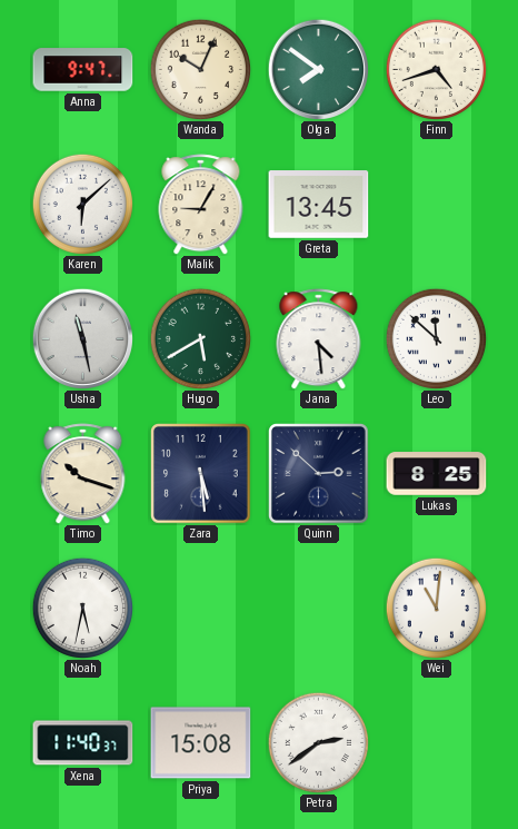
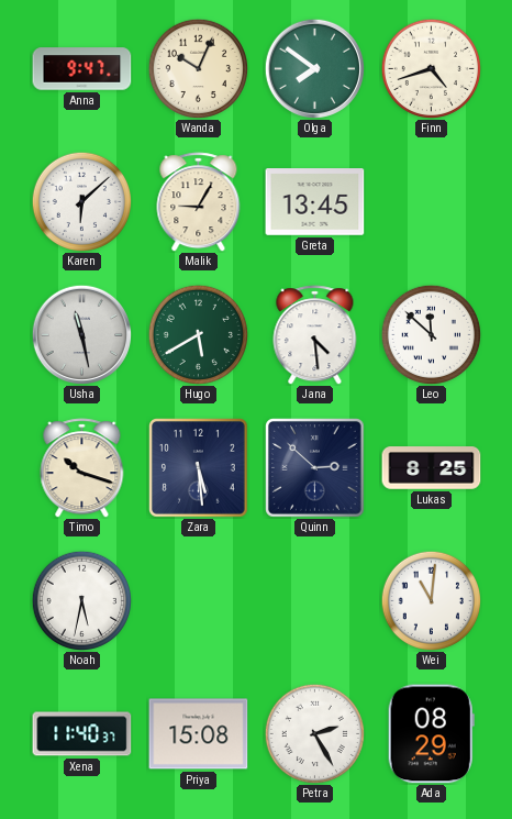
Petra: 2:39 -> 2:25 (314, 733)
Ada: none -> 08:29 (431, 734)
